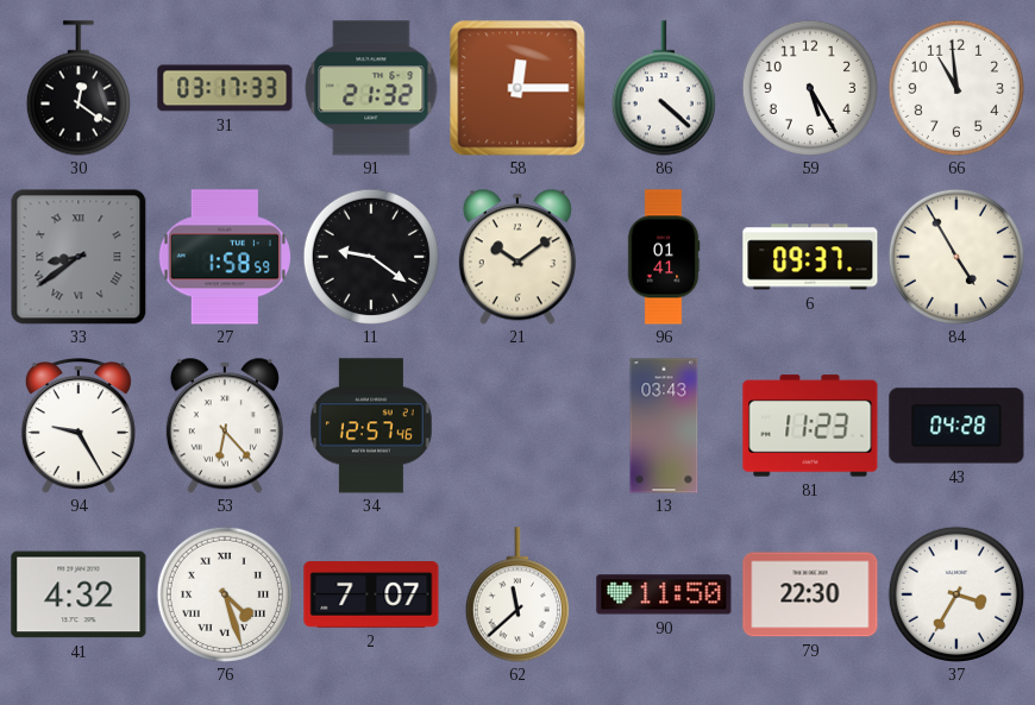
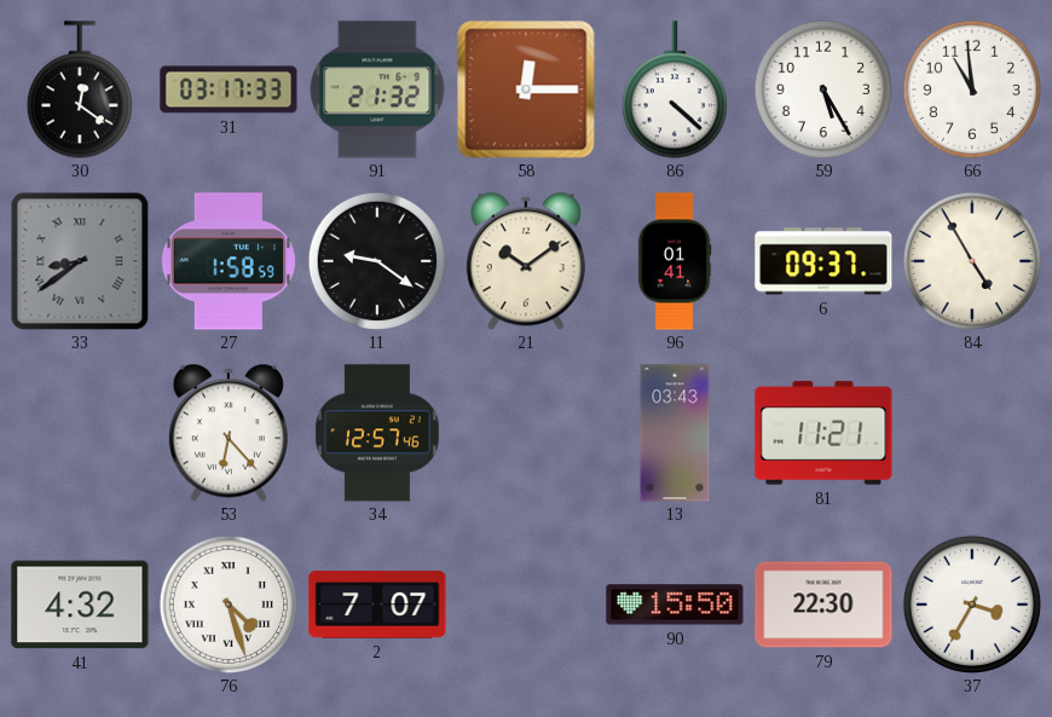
94: 9:25 -> none (79, 427)
81: 11:23 -> 11:21 (823, 433)
43: 04:28 -> none (956, 426)
62: 11:38 -> none (517, 594)
90: 11:50 -> 15:50 (675, 605)
